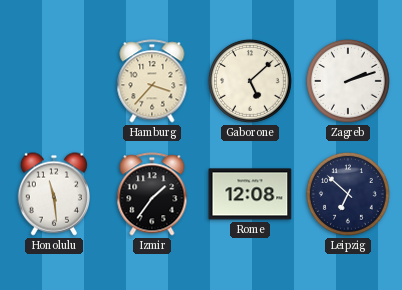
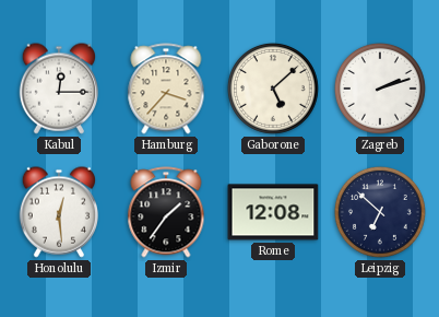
Kabul: none -> 12:15 (58, 89)
Honolulu: 11:29 -> 12:29 (58, 212)
